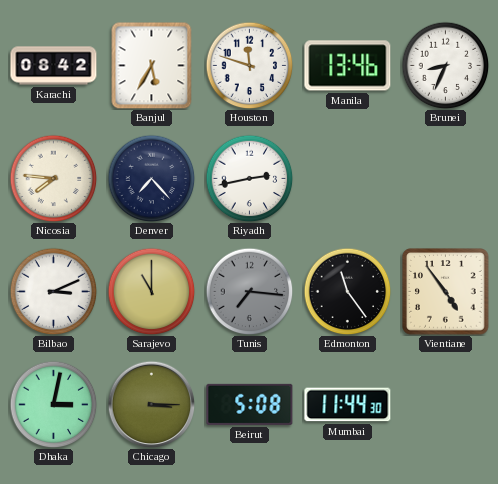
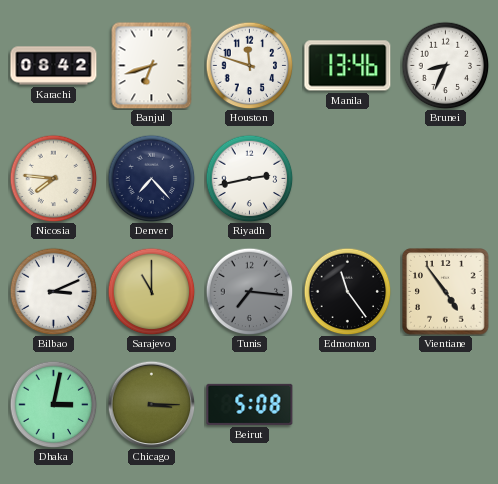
Banjul: 5:35 -> 6:42 (152, 65)
Mumbai: 11:44 -> none (348, 405)
